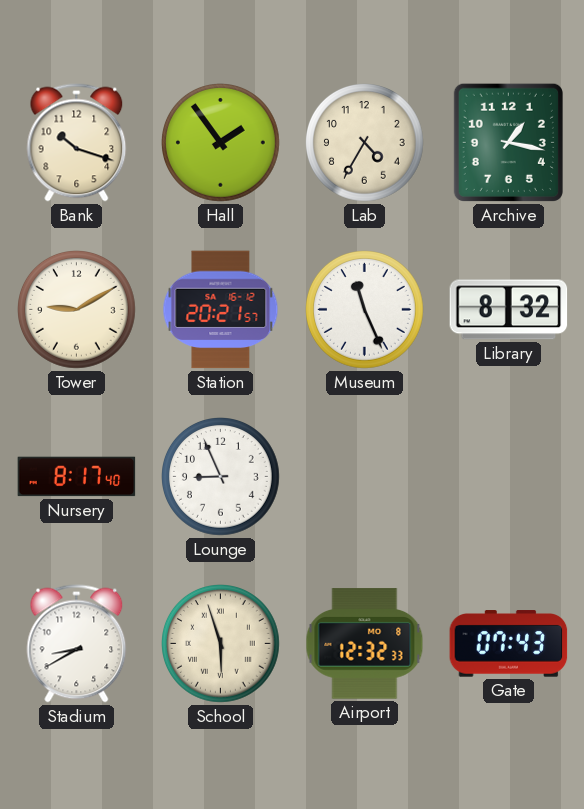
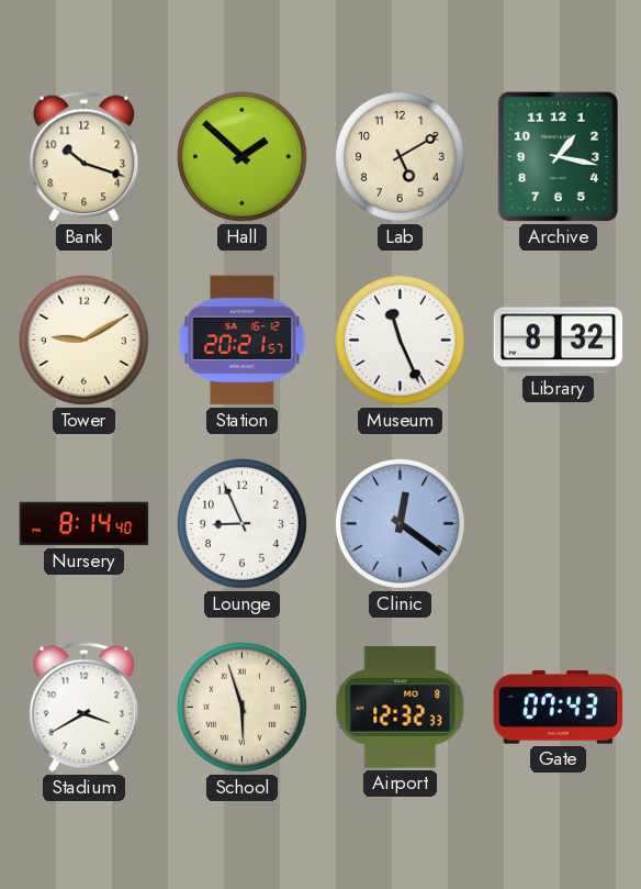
Hall: 1:54 -> 1:52 (243, 157)
Lab: 4:35 -> 5:10 (401, 157)
Nursery: 8:17 -> 8:14 (85, 524)
Clinic: none -> 12:21 (401, 524)
Stadium: 8:40 -> 3:40 (85, 708)
